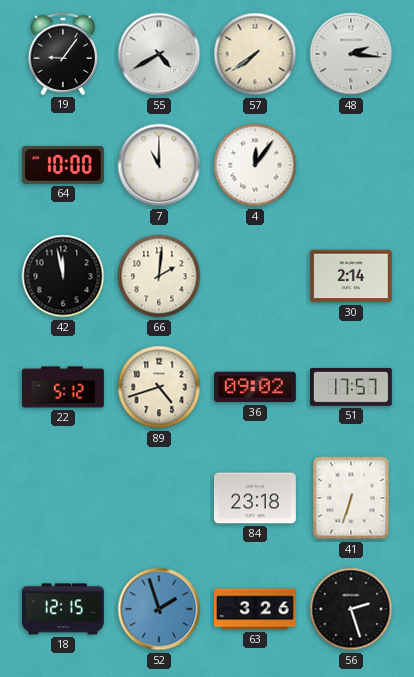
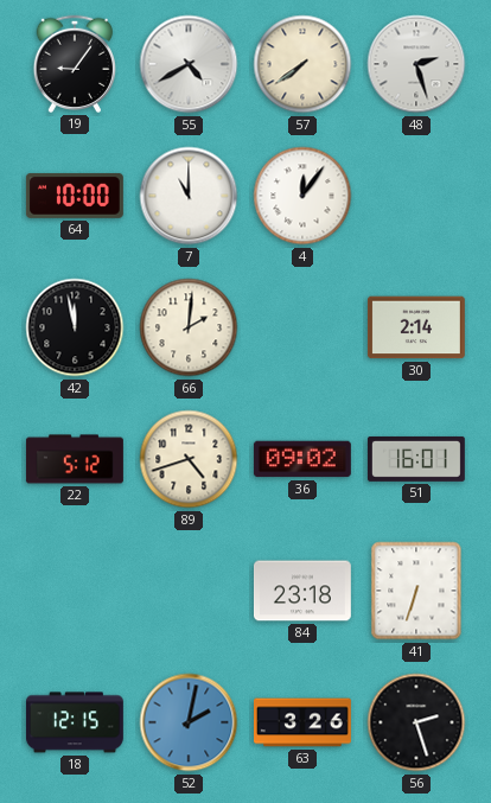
48: 2:16 -> 2:27 (416, 64)
51: 17:57 -> 16:01 (416, 459)
52: 1:57 -> 2:02 (189, 722)
